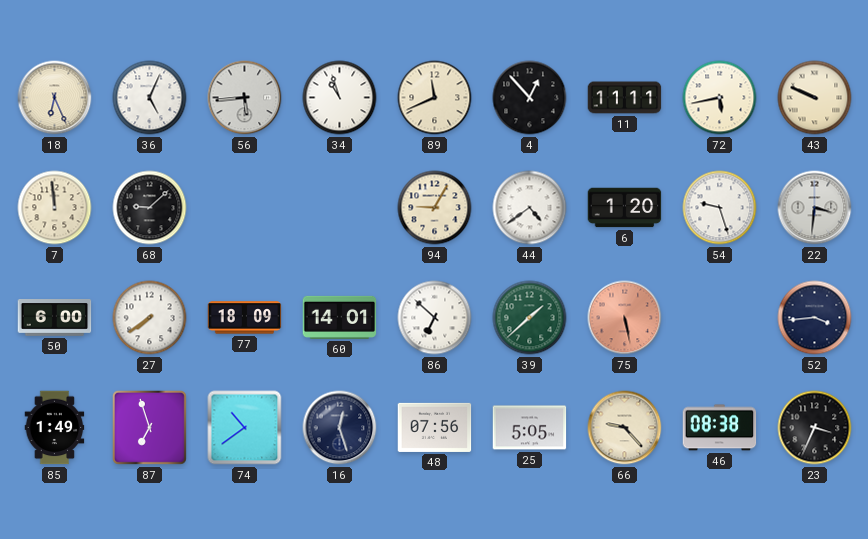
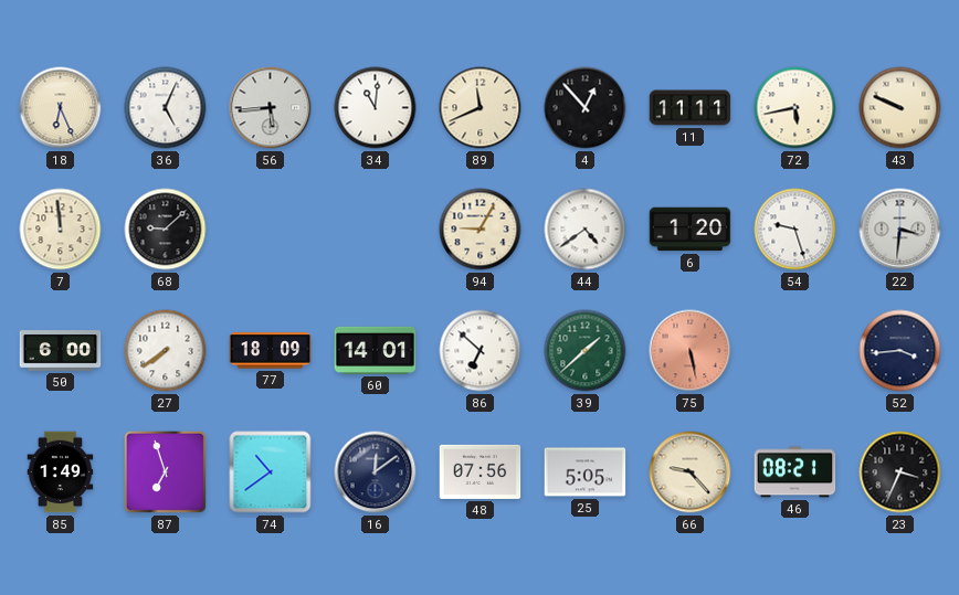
34: 10:57 -> 11:01 (376, 108)
16: 12:27 -> 12:09 (376, 472)
46: 08:38 -> 08:21 (795, 472)
